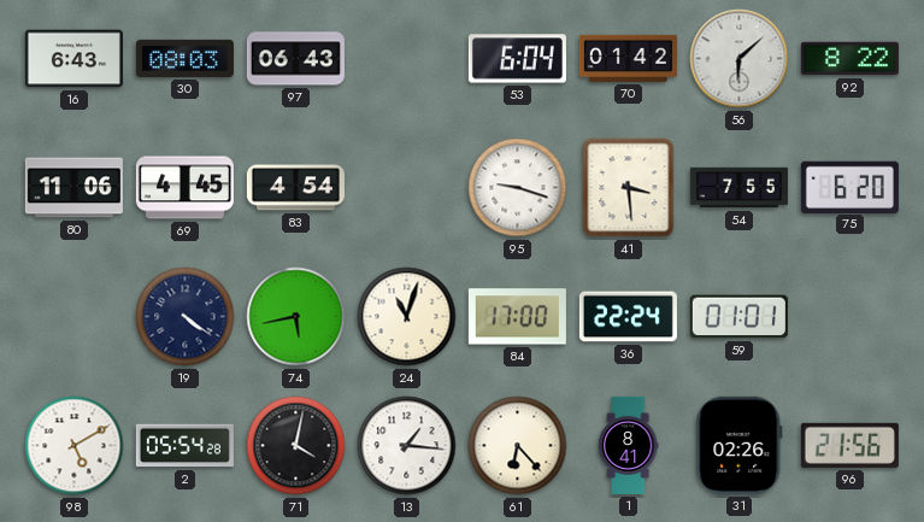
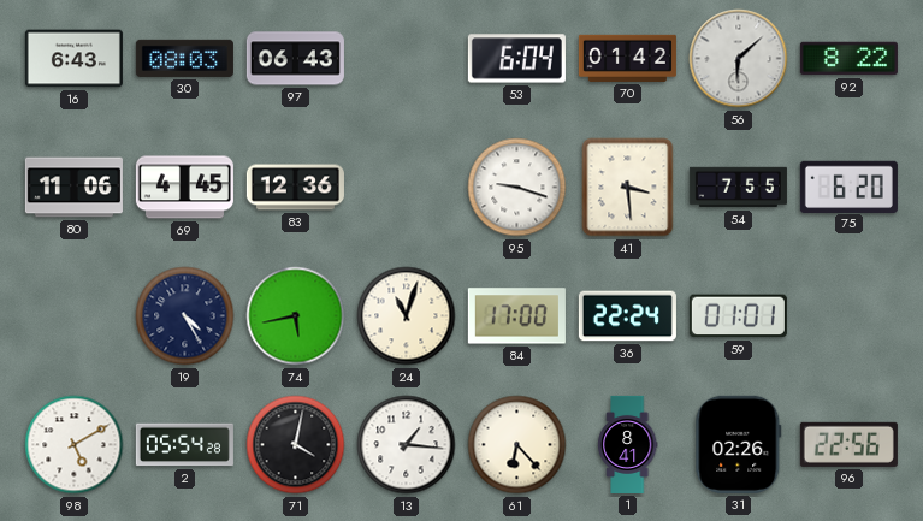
83: 4:54 -> 12:36 (295, 188)
19: 4:21 -> 4:25 (185, 316)
96: 21:56 -> 22:56 (848, 444)
